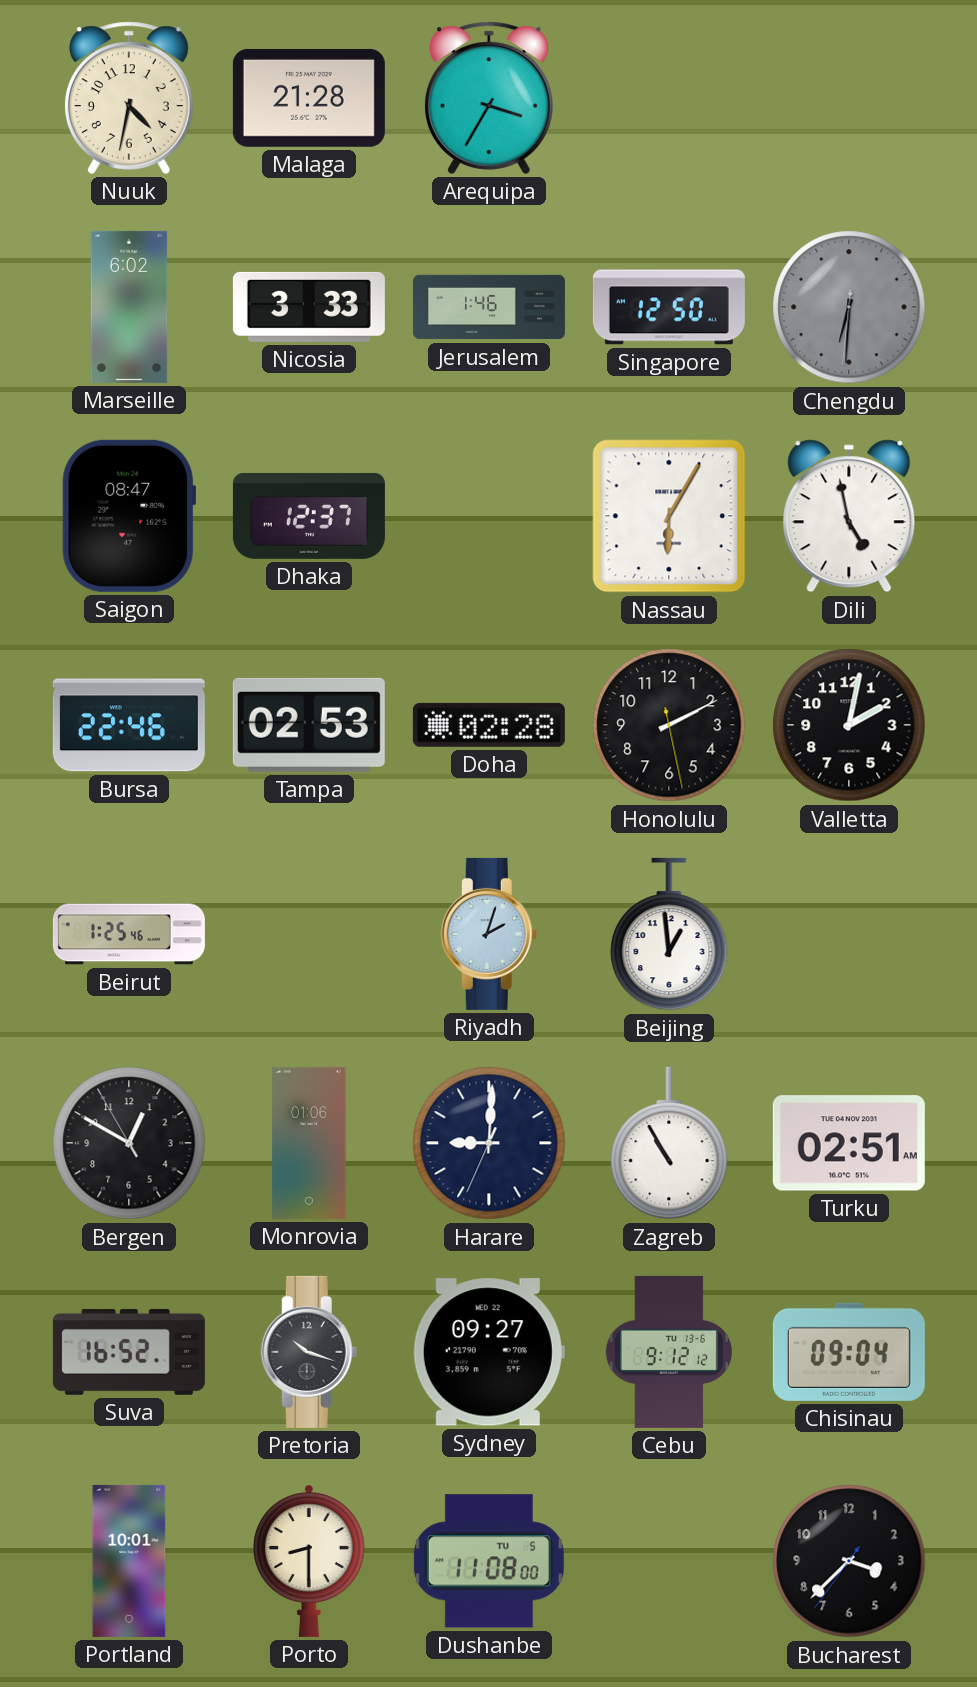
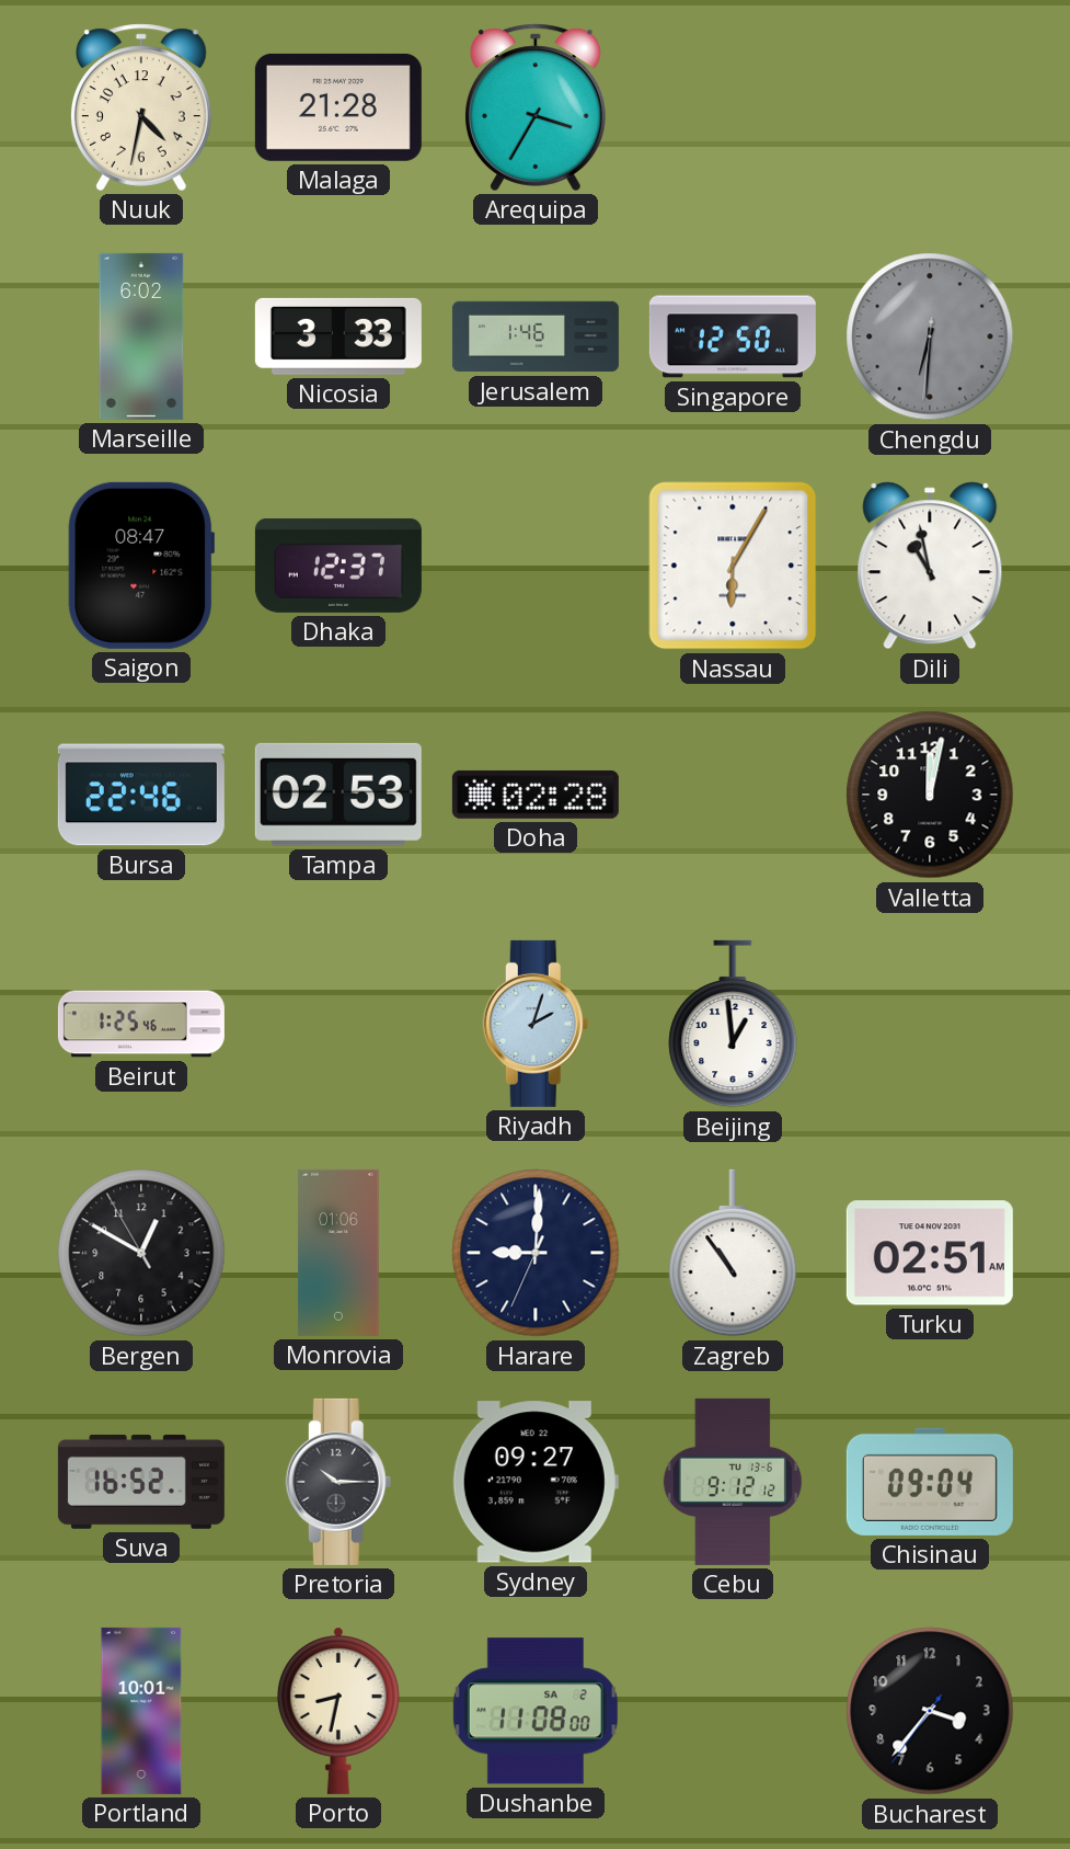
Dili: 4:58 -> 10:58 (930, 566)
Honolulu: 2:10 -> none (669, 725)
Valletta: 2:02 -> 12:02 (930, 795)
Zagreb: 10:55 -> 10:54 (733, 1253)
Pretoria: 10:18 -> 10:15 (338, 1482)
Porto: 8:30 -> 8:32 (338, 1711)
Dushanbe date: TU 5 -> SA 2 (536, 1711)
Bucharest: 3:37 -> 3:36 (930, 1711)
